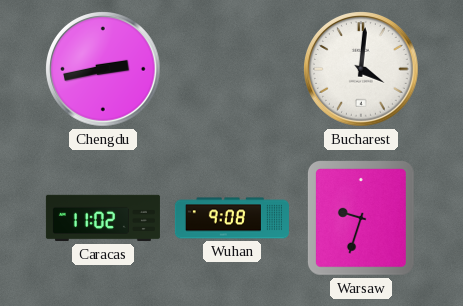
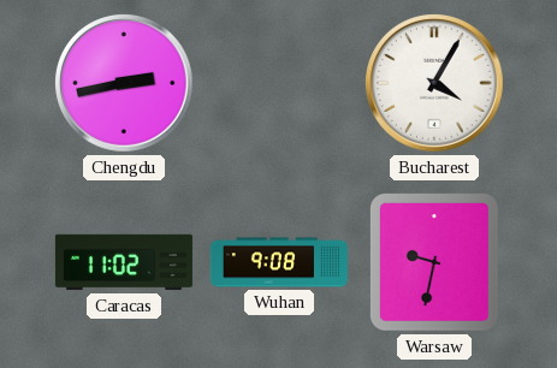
Bucharest: 4:01 -> 4:05 (435, 84)
Warsaw: 9:33 -> 9:32 (434, 263)
